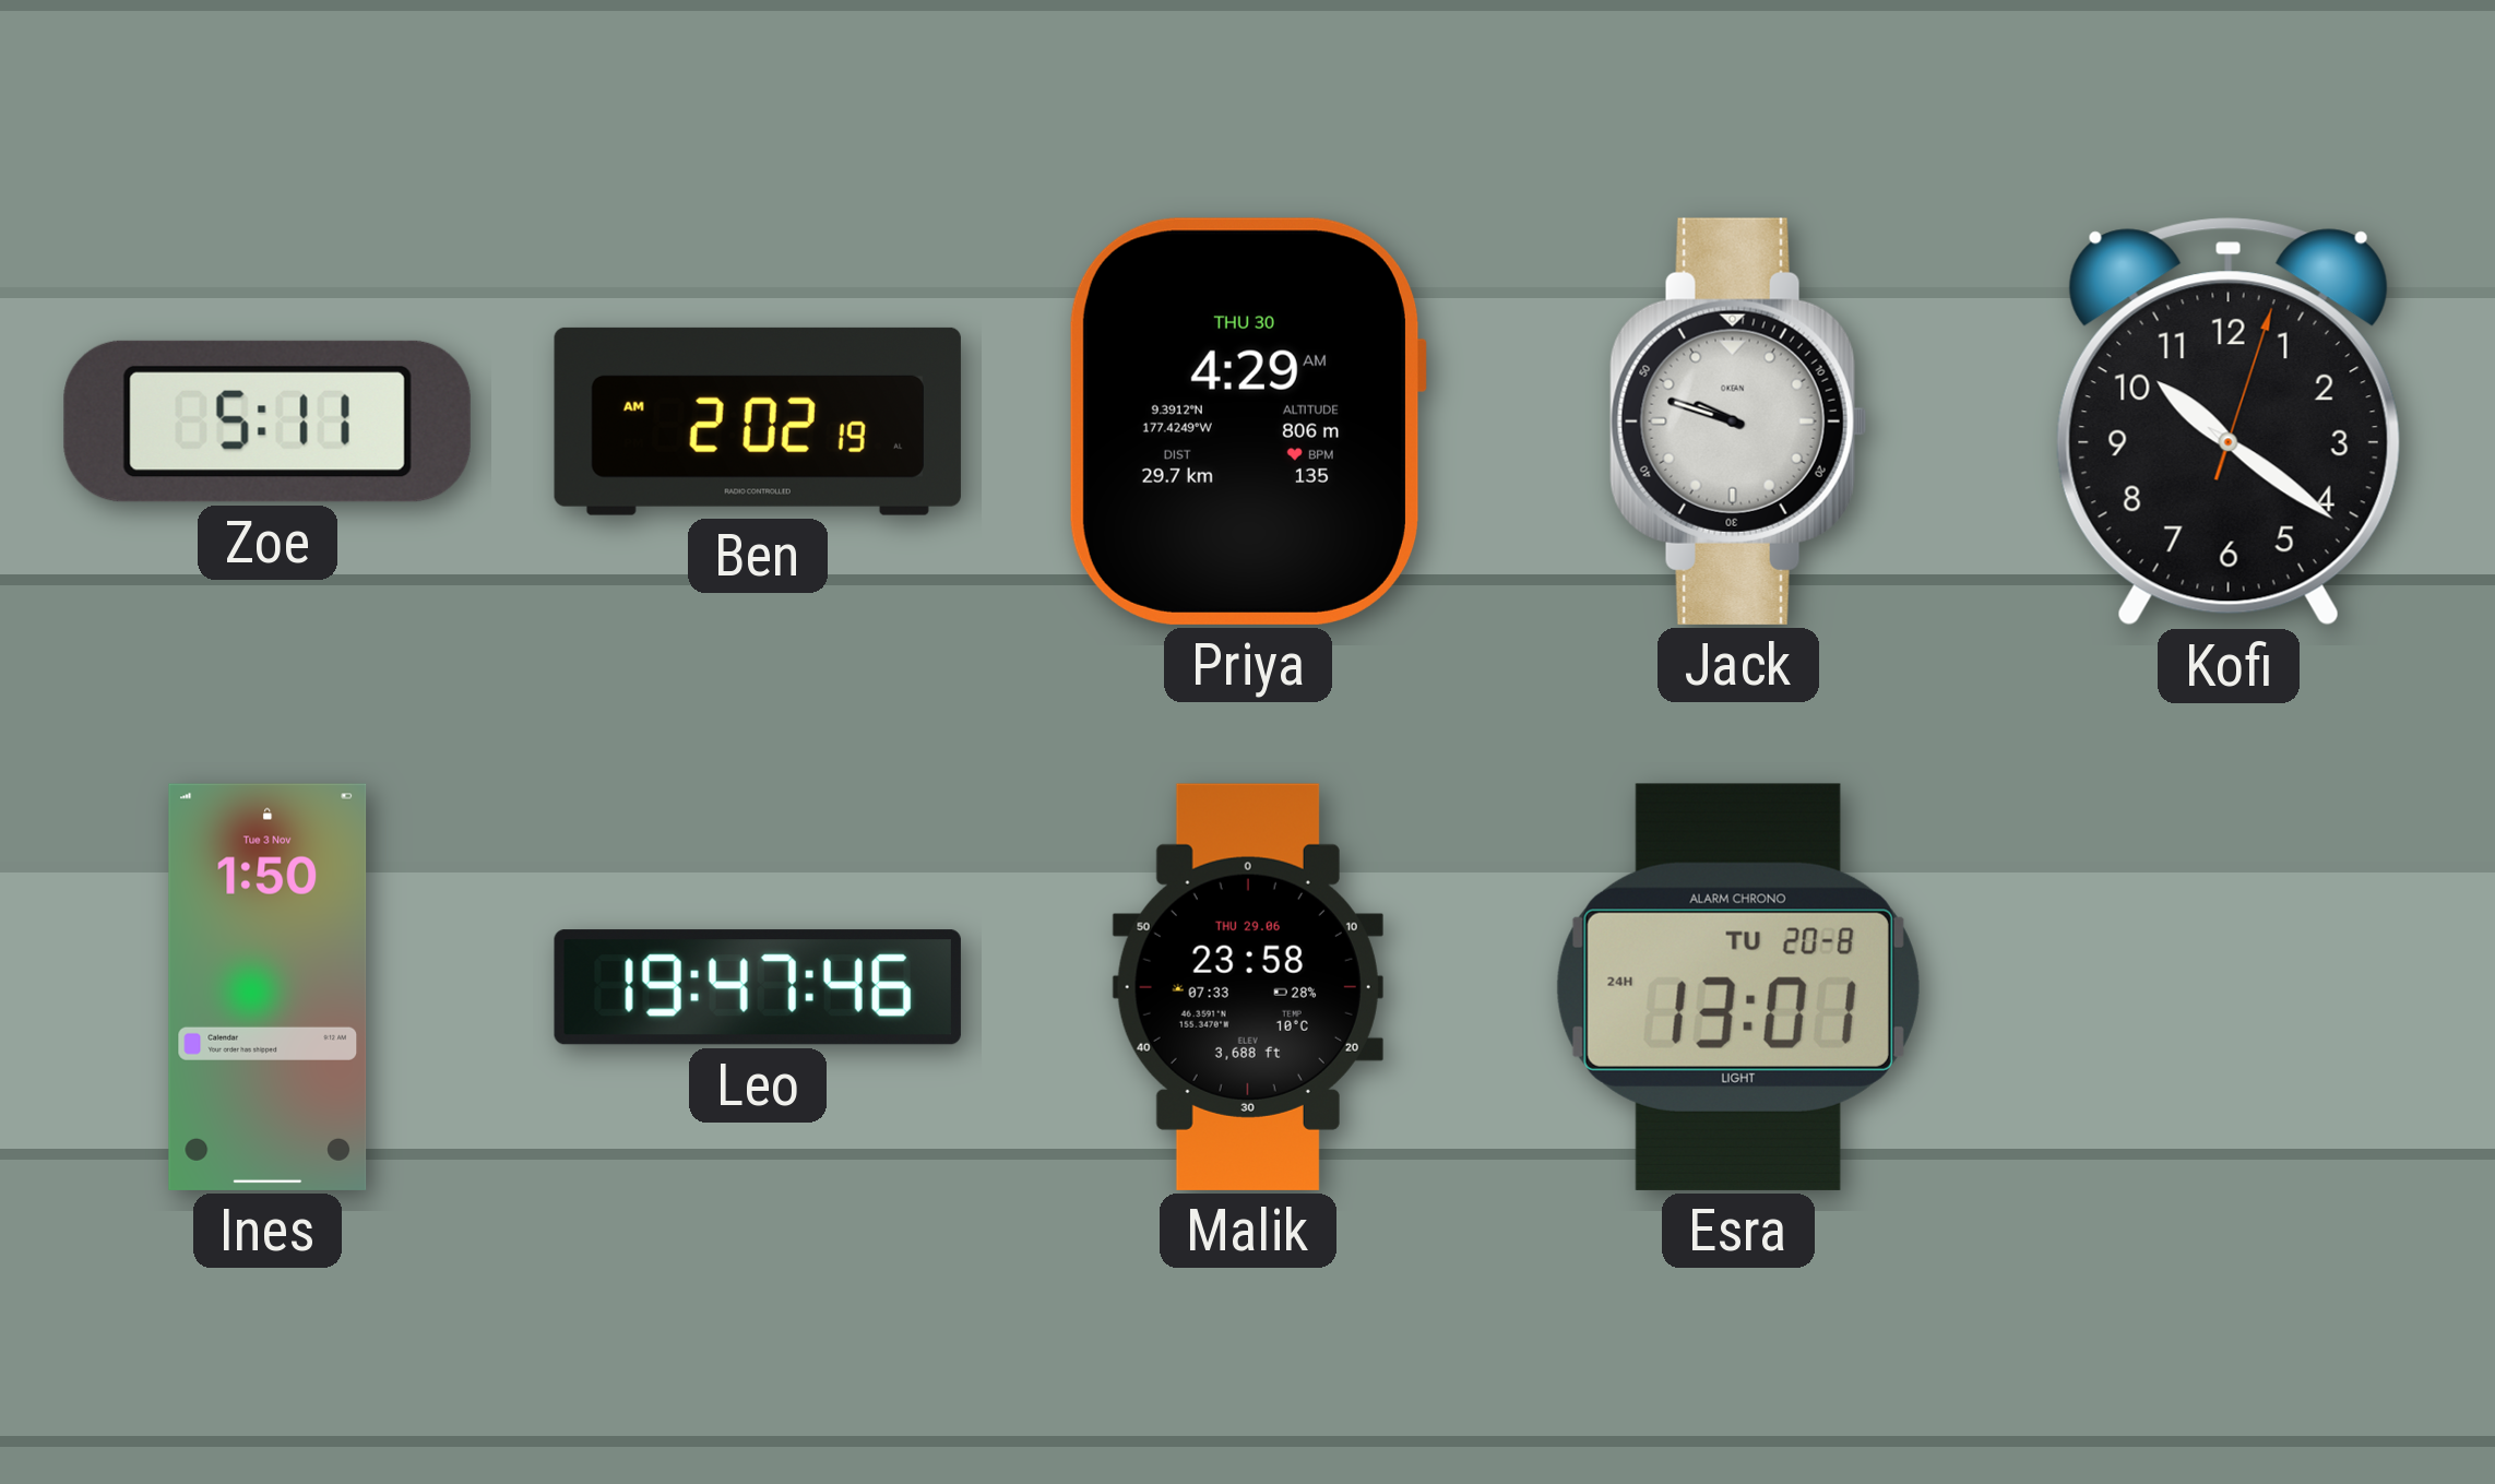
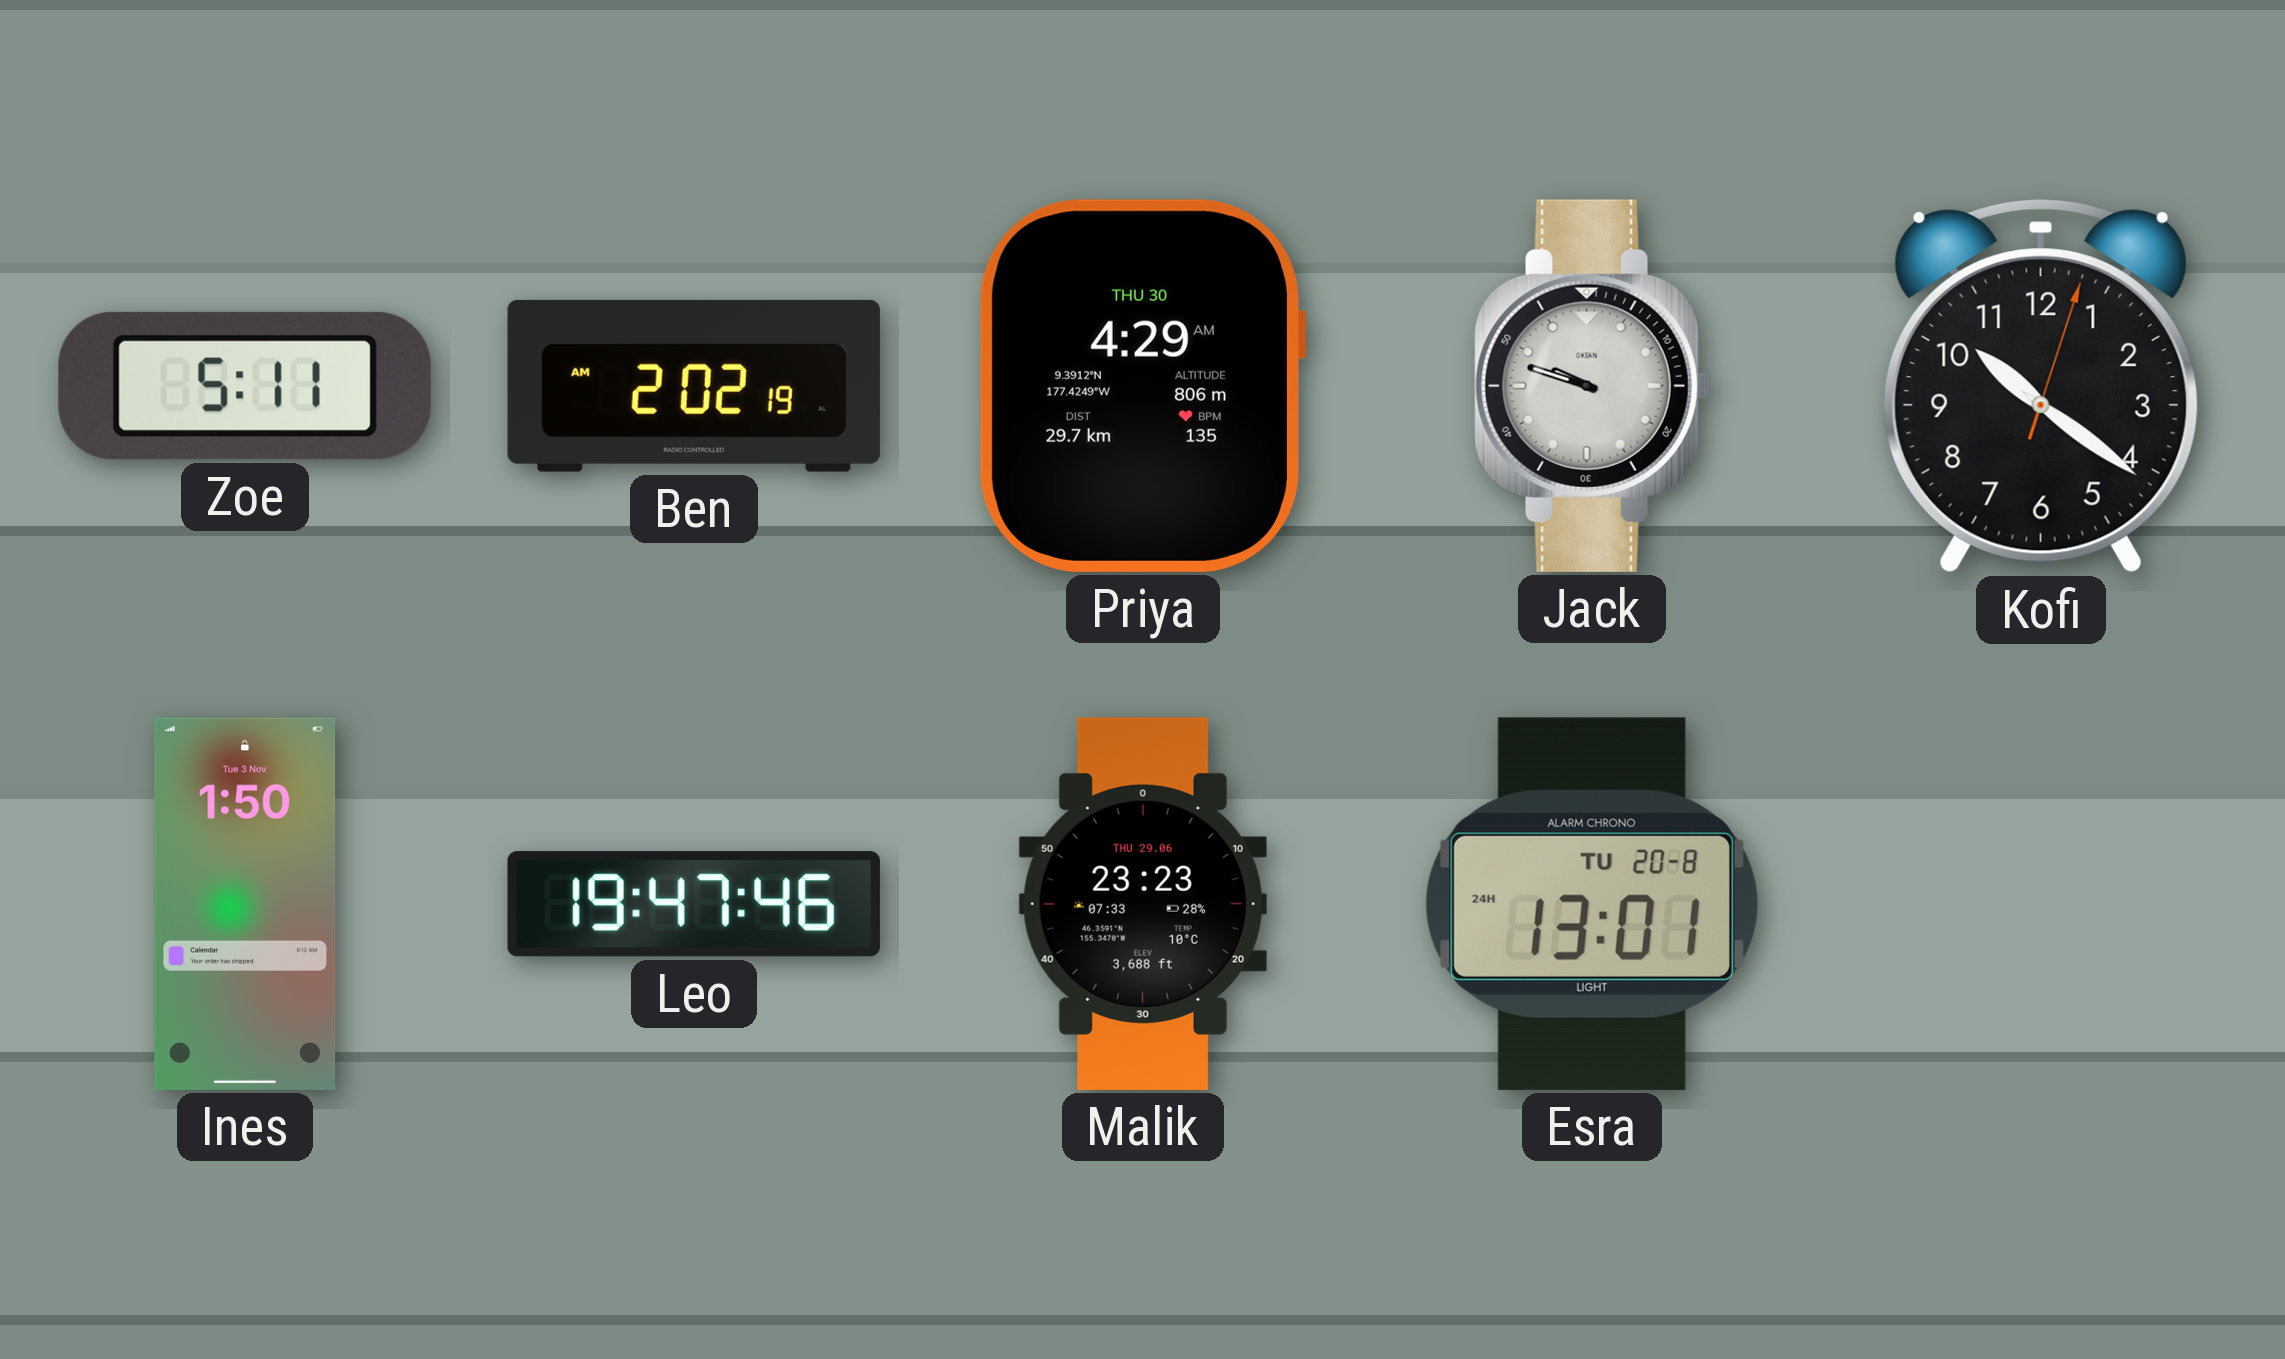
Malik: 23:58 -> 23:23 (1143, 904)
